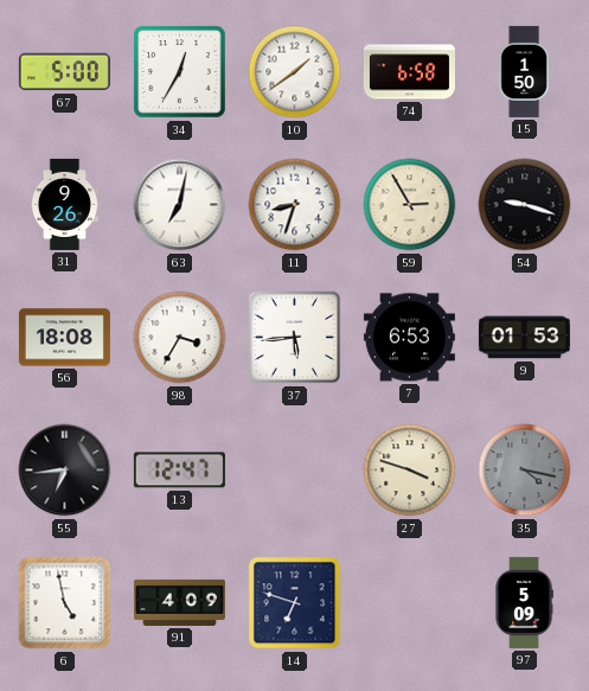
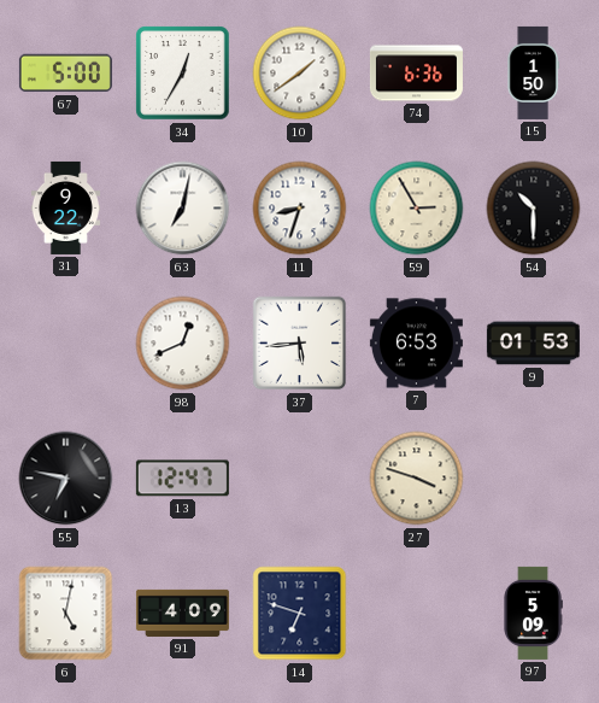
74: 6:58 -> 6:36 (416, 74)
31: 9:26 -> 9:22 (65, 207)
54: 9:18 -> 10:30 (534, 209)
56: 18:08 -> none (64, 338)
98: 3:35 -> 12:41 (183, 344)
55: 6:44 -> 6:47 (66, 479)
35: 4:17 -> none (525, 471)
6: 4:58 -> 5:02 (66, 614)
